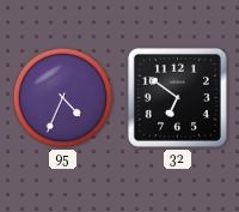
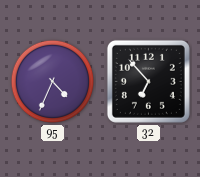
32: 6:51 -> 6:53 (148, 81)
